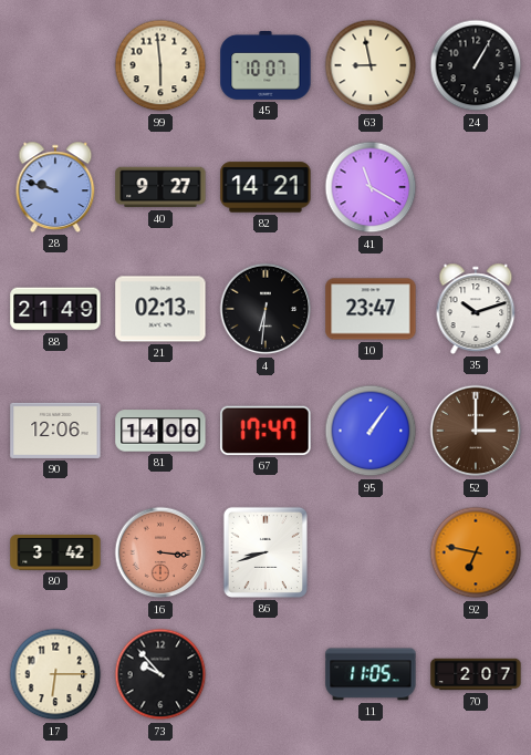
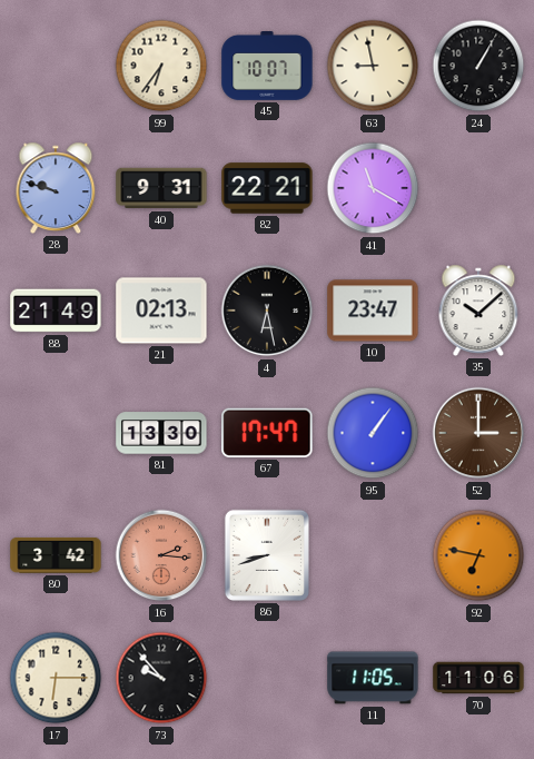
99: 5:59 -> 6:36 (161, 66)
40: 9:27 -> 9:31 (161, 188)
82: 14:21 -> 22:21 (267, 188)
4: 6:31 -> 6:28 (267, 310)
35: 10:12 -> 10:08 (478, 310)
90: 12:06 -> none (55, 431)
81: 14:00 -> 13:30 (161, 433)
16: 3:16 -> 2:16 (161, 555)
70: 2:07 -> 11:06 (478, 678)
